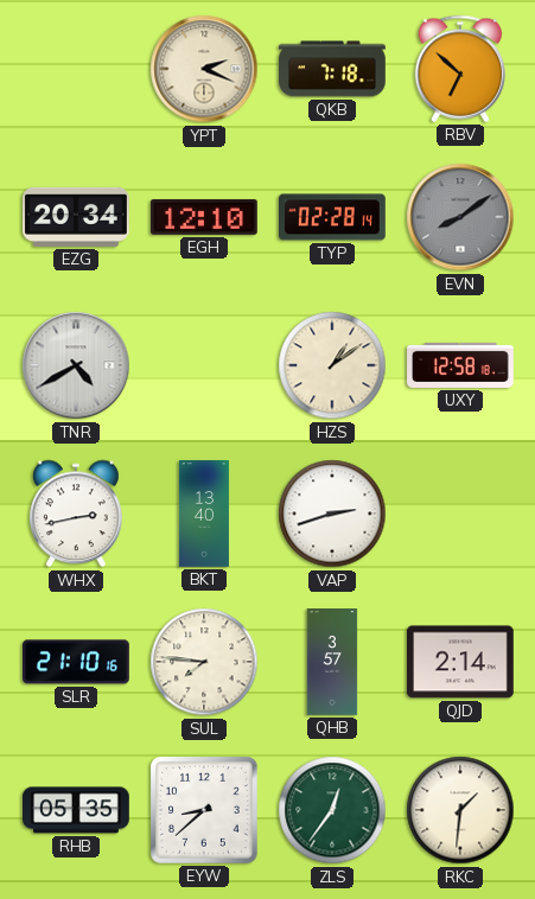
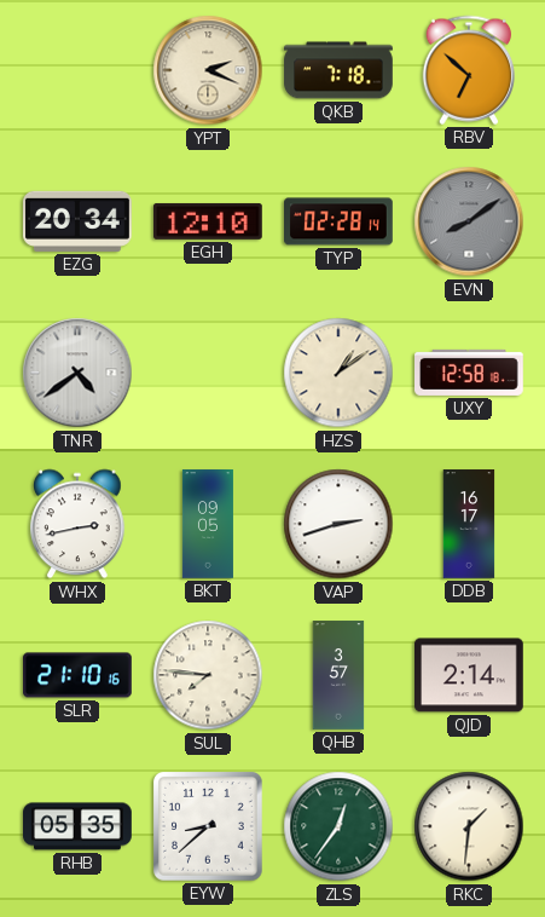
TNR: 4:40 -> 4:39 (77, 373)
BKT: 13:40 -> 09:05 (208, 524)
DDB: none -> 16:17 (469, 524)
